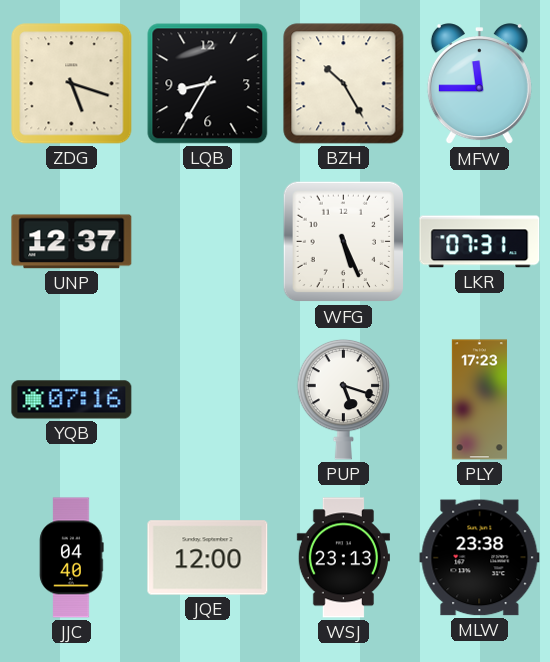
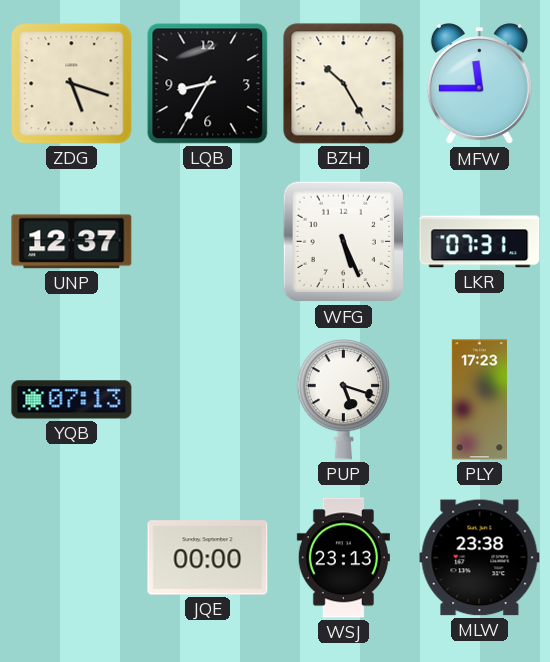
YQB: 07:16 -> 07:13 (72, 400)
JJC: 04:40 -> none (72, 558)
JQE: 12:00 -> 00:00 (208, 558)
